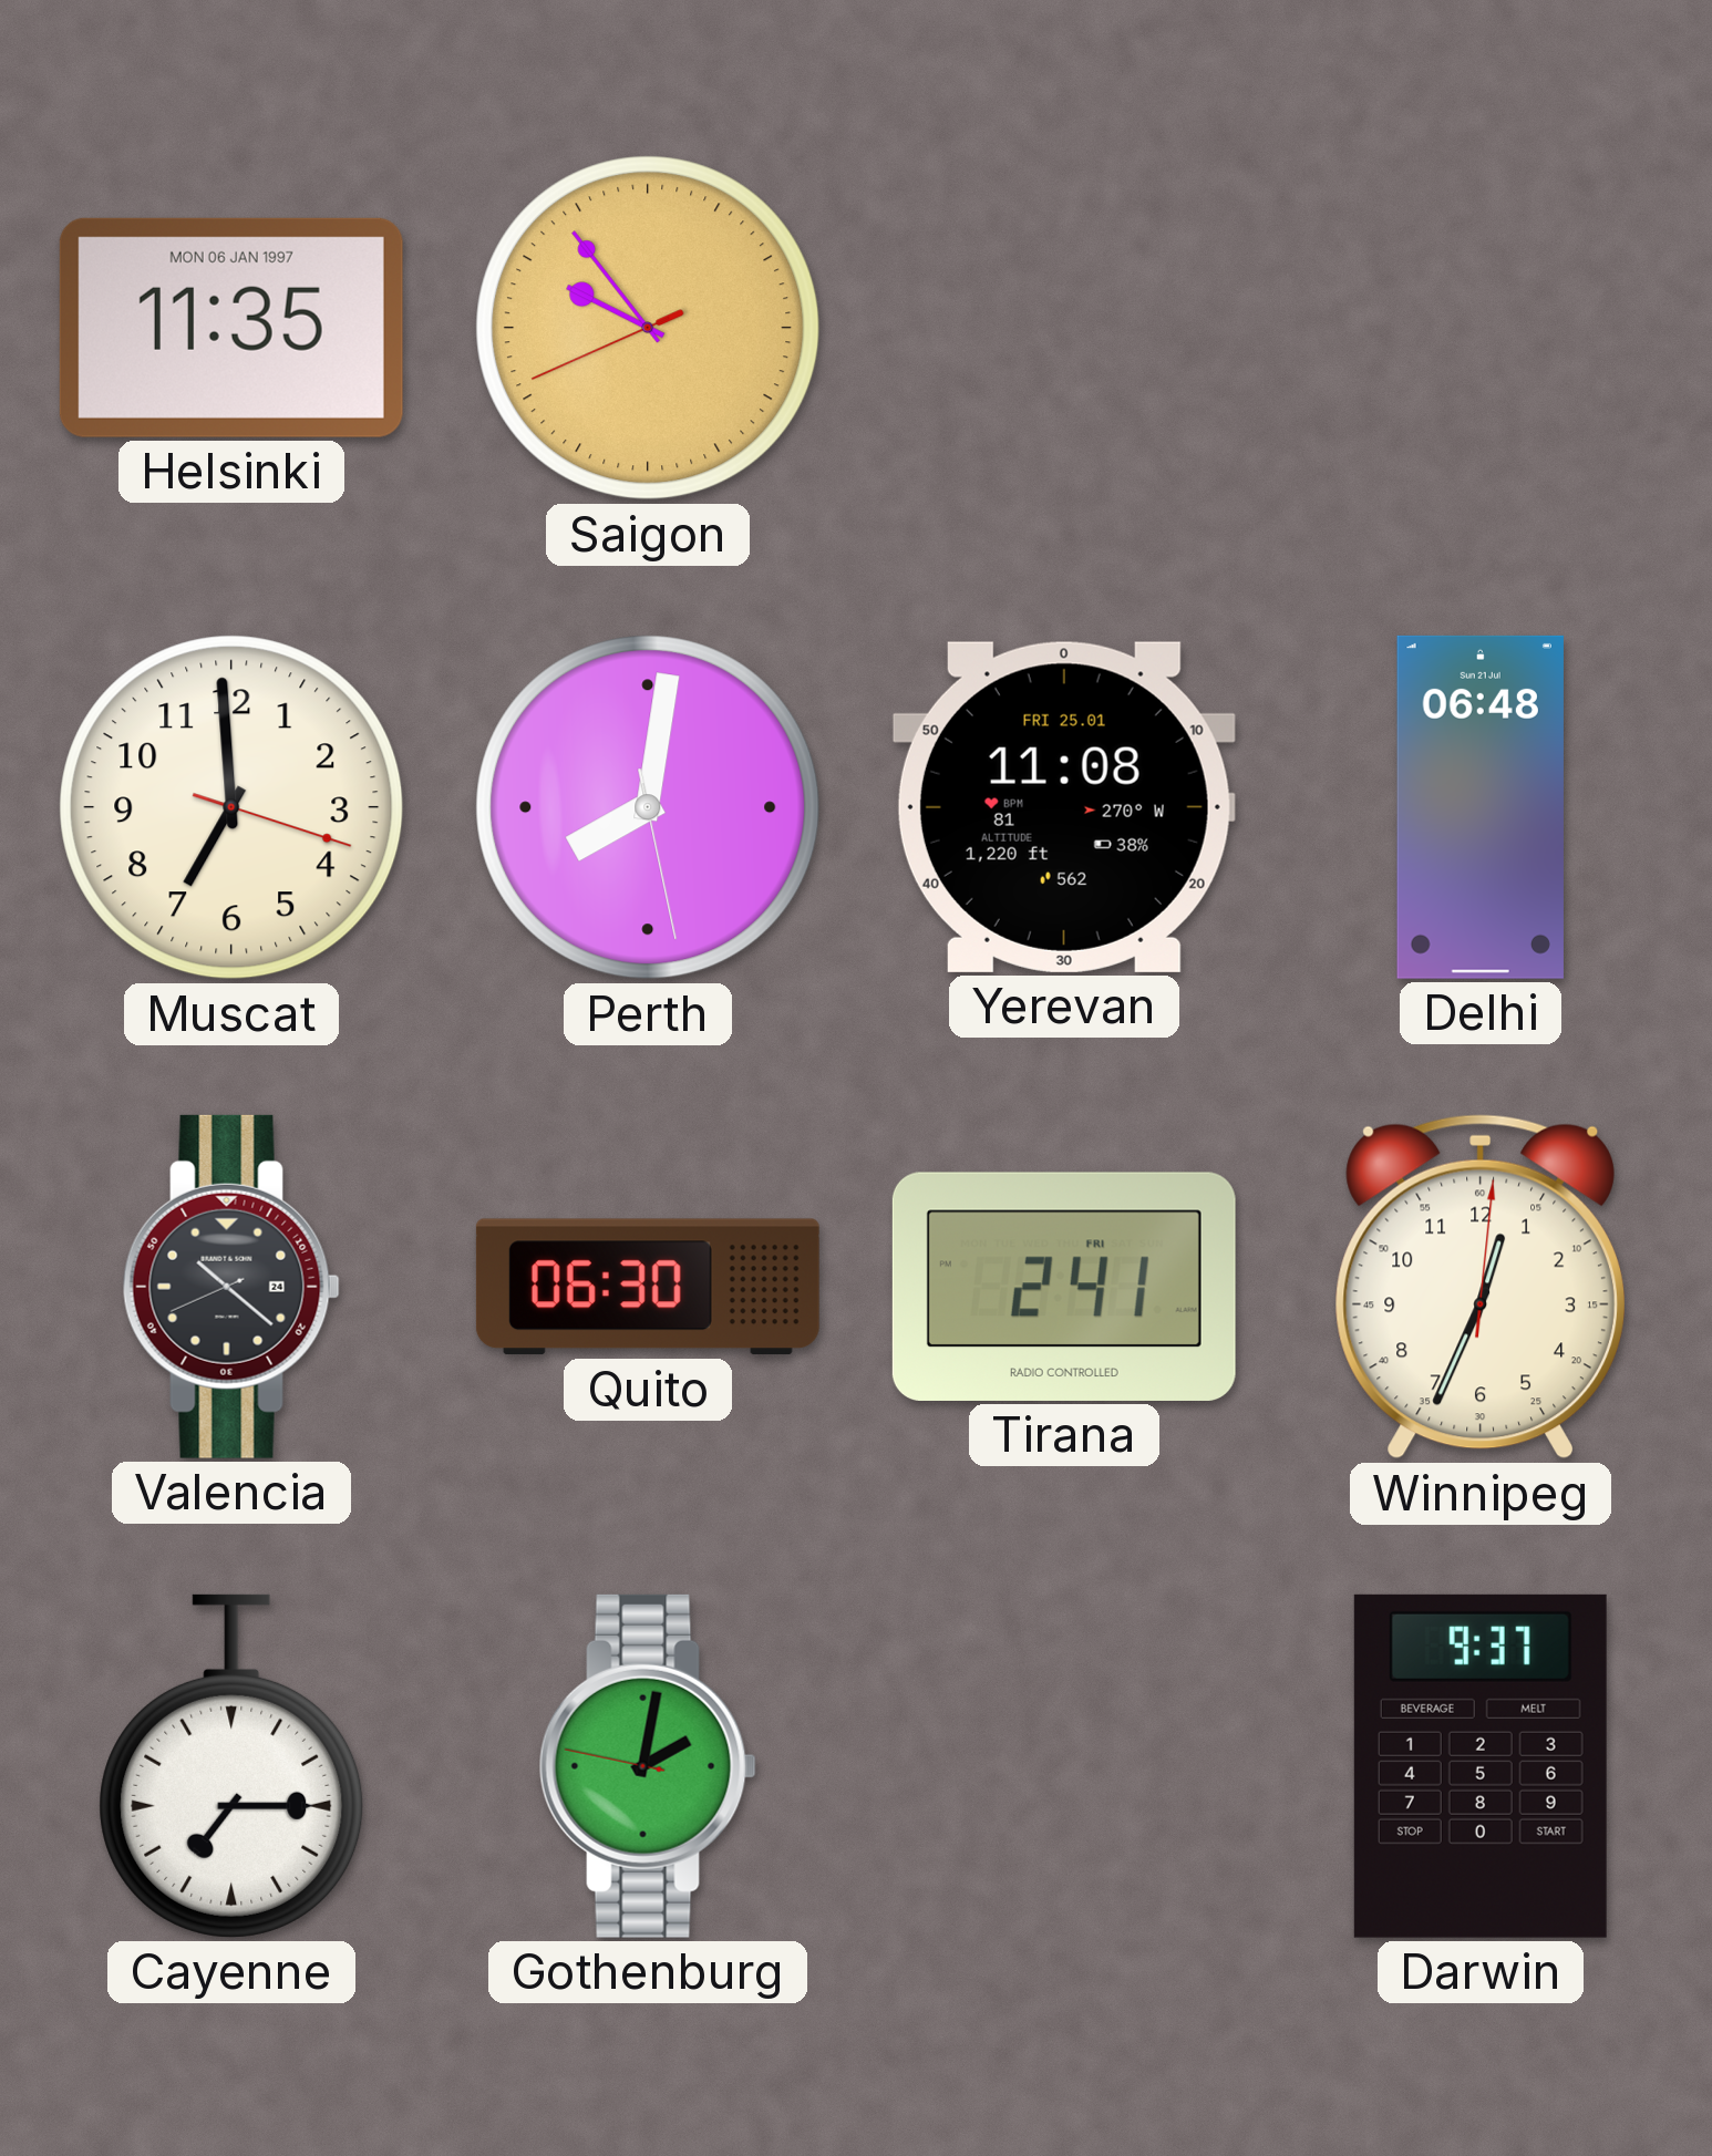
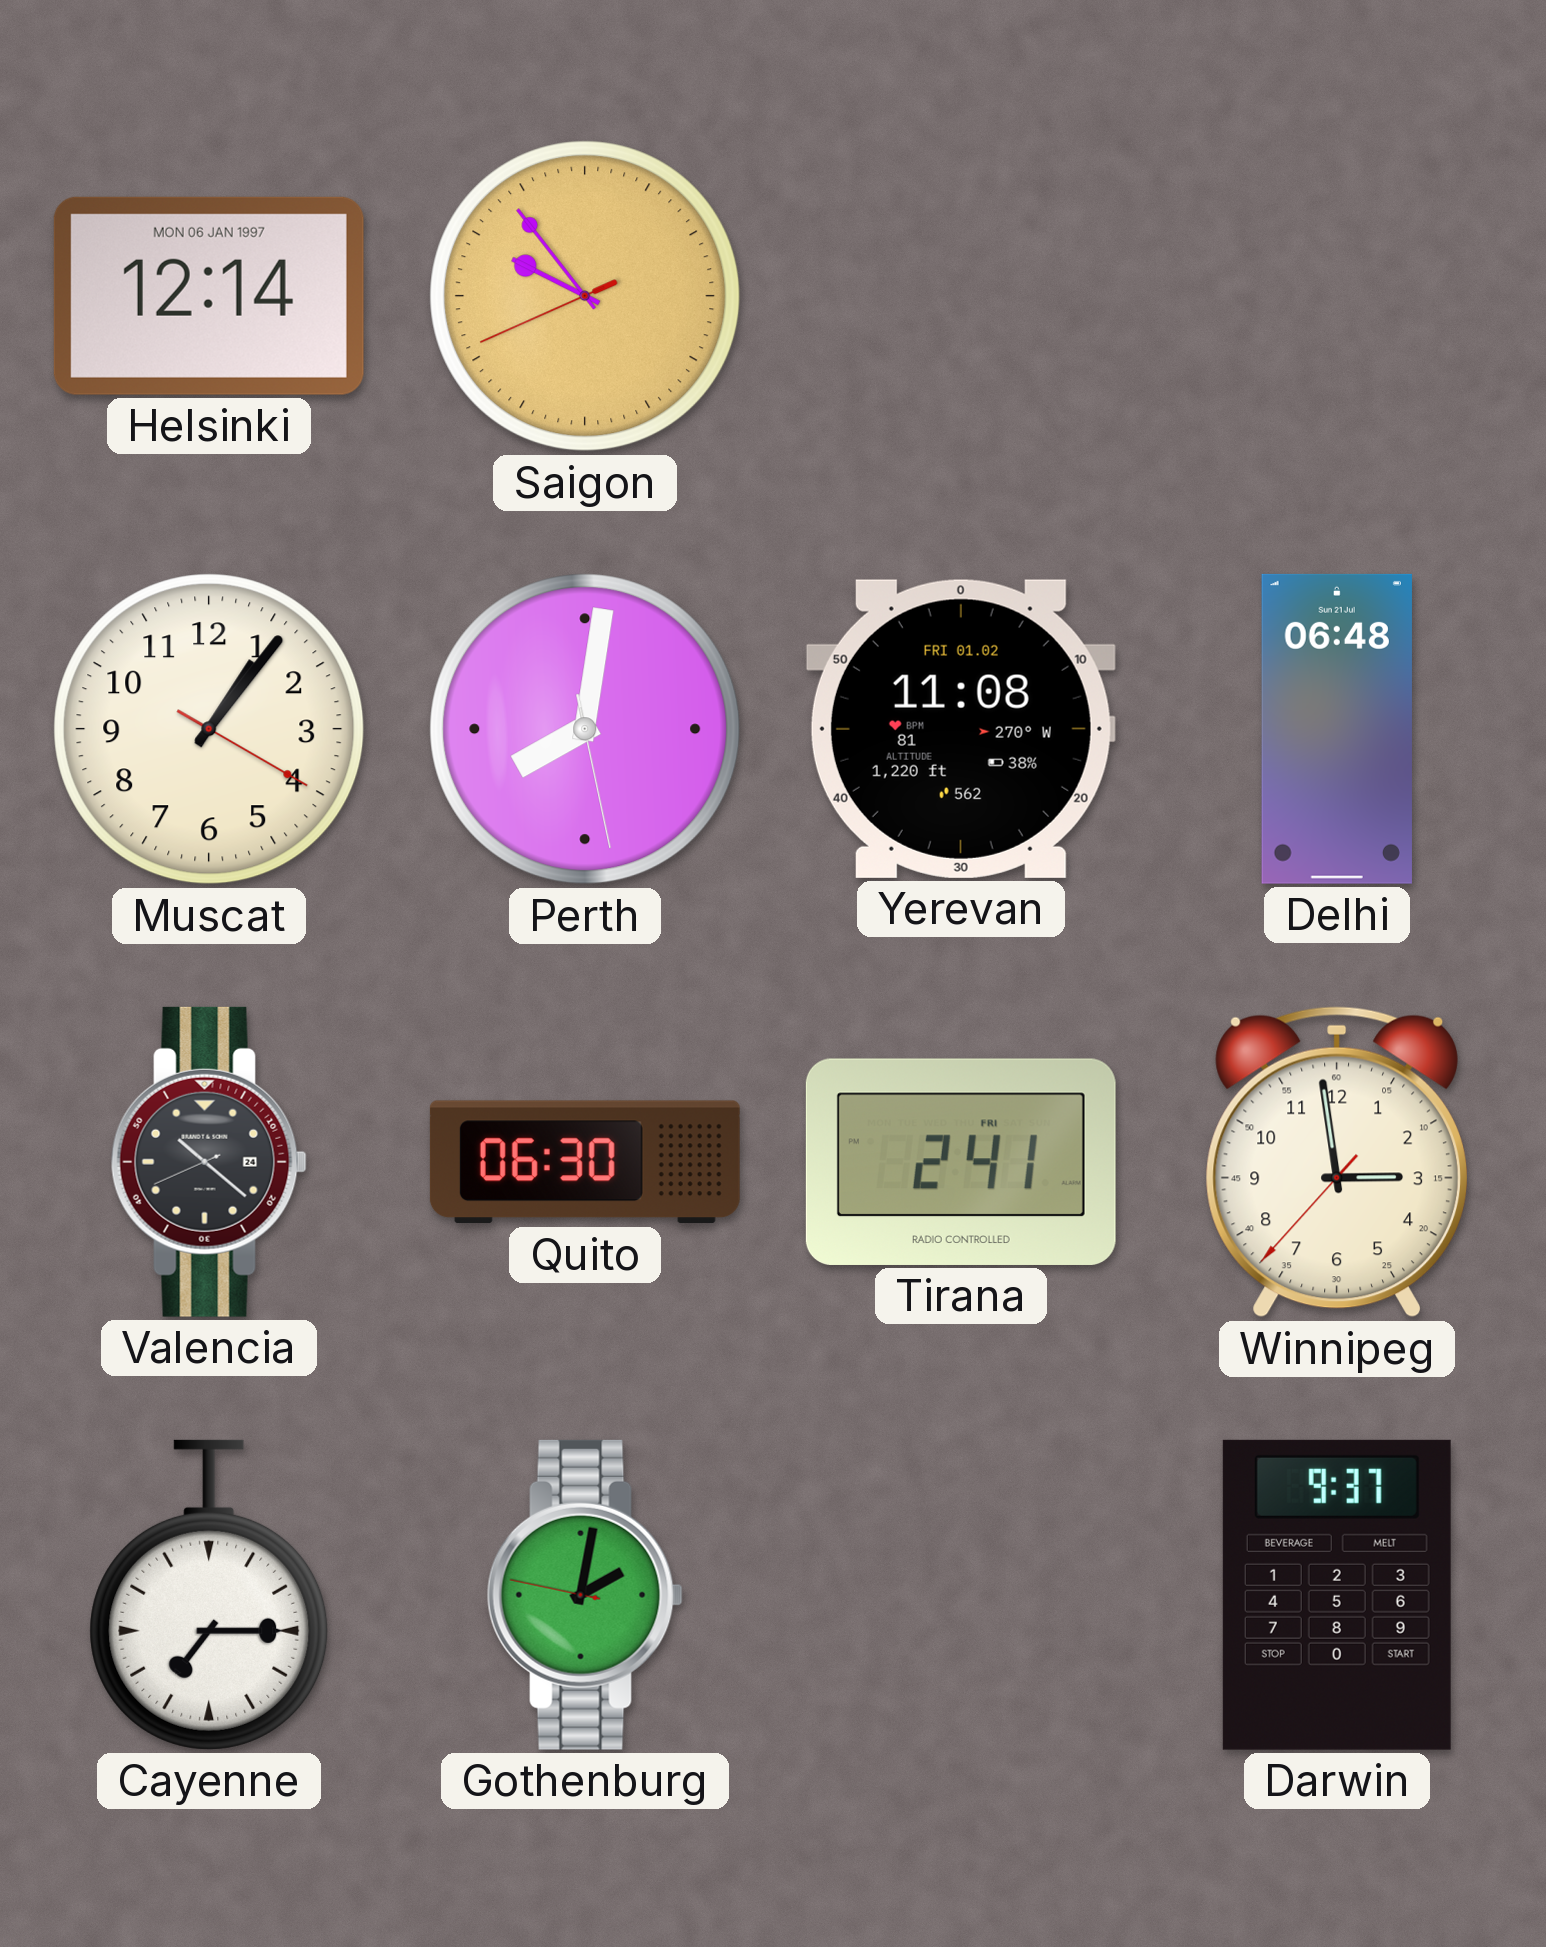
Helsinki: 11:35 -> 12:14 (209, 296)
Muscat: 6:59 -> 1:06 (209, 729)
Yerevan date: FRI 25.01 -> FRI 01.02 (961, 729)
Winnipeg: 12:34 -> 2:58 (1337, 1162)
